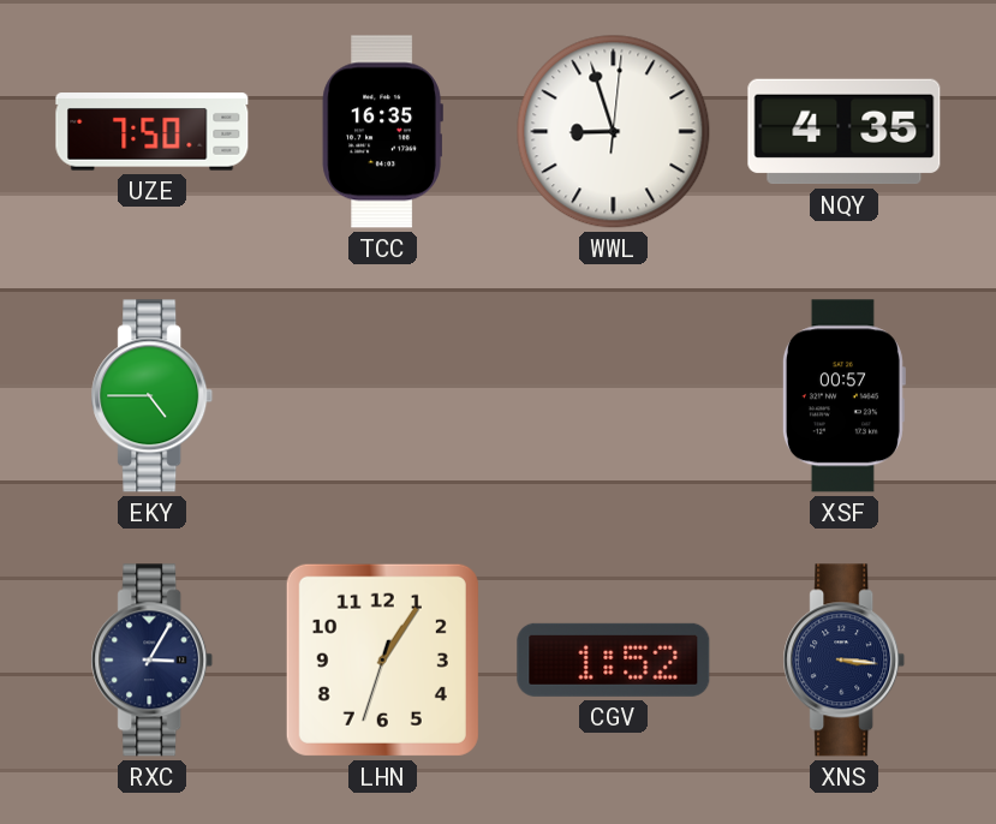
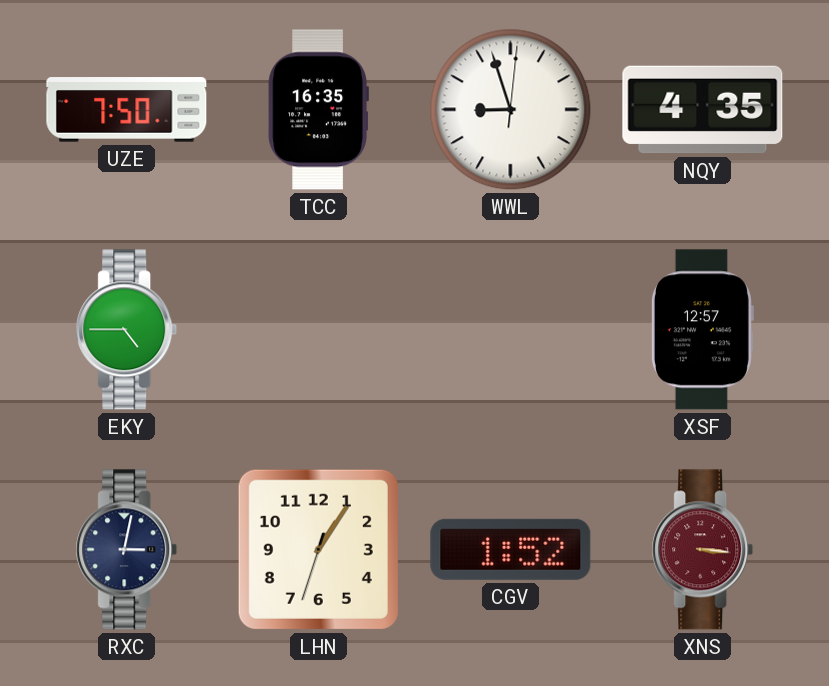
XSF: 00:57 -> 12:57 (702, 330)
RXC: 3:05 -> 3:02 (127, 550)
XNS dial: navy -> burgundy (703, 550)
